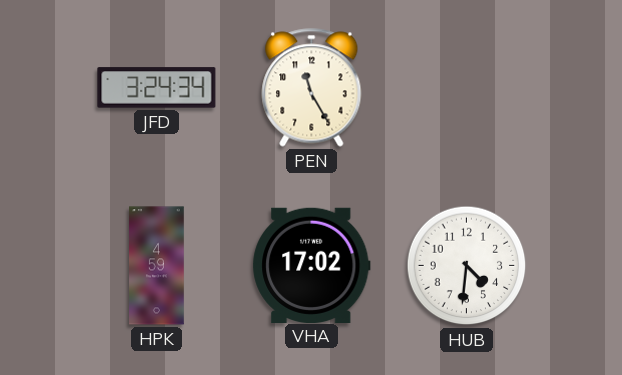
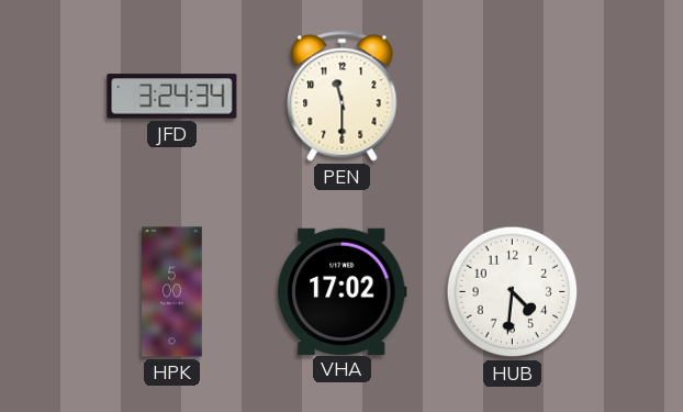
PEN: 11:25 -> 11:30 (343, 97)
HPK: 4:59 -> 5:00 (172, 292)
